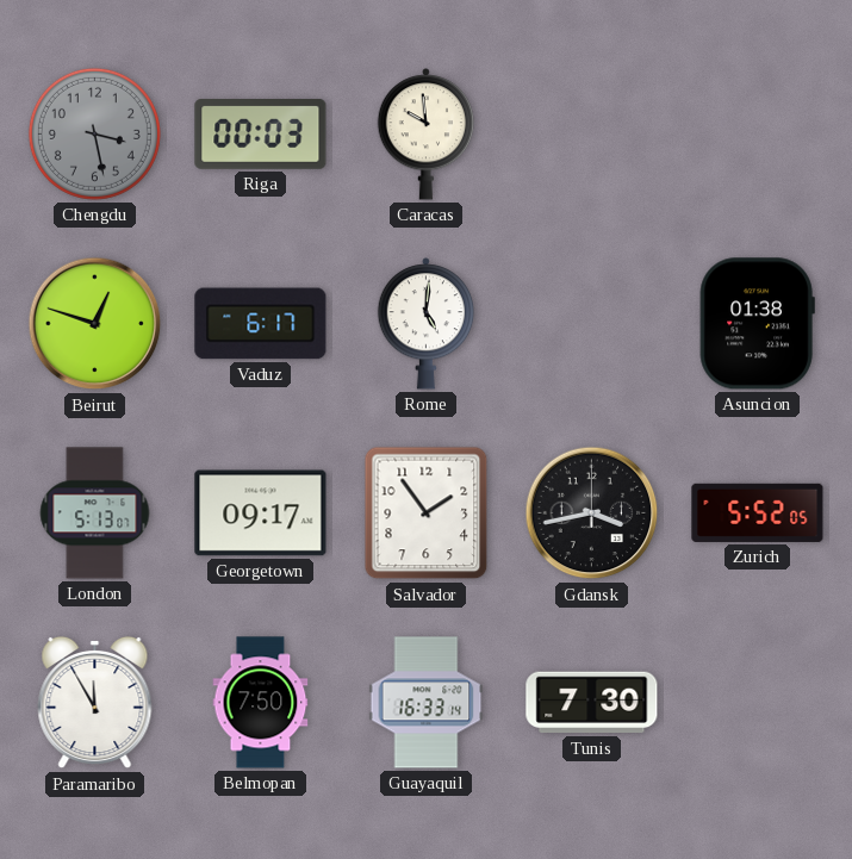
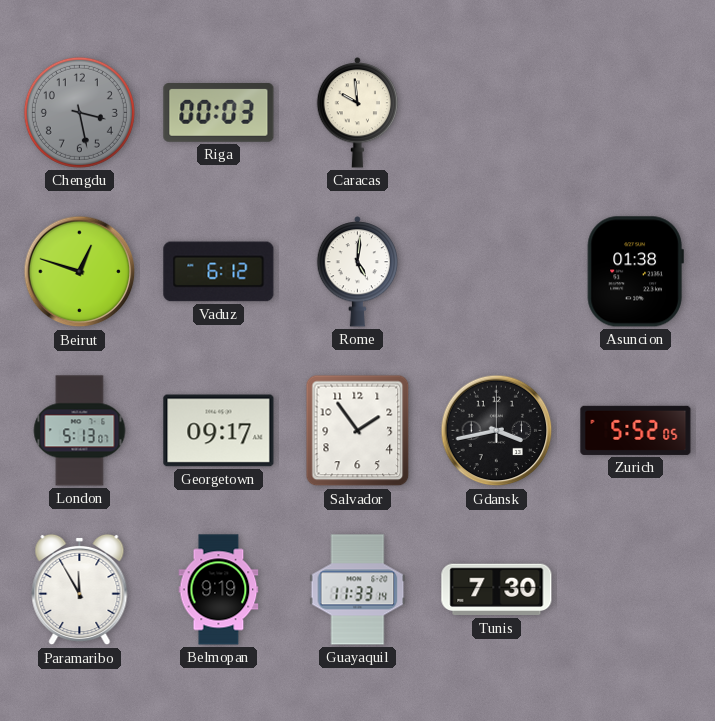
Vaduz: 6:17 -> 6:12 (219, 272)
Belmopan: 7:50 -> 9:19 (219, 590)
Guayaquil: 16:33 -> 11:33 (358, 590)
